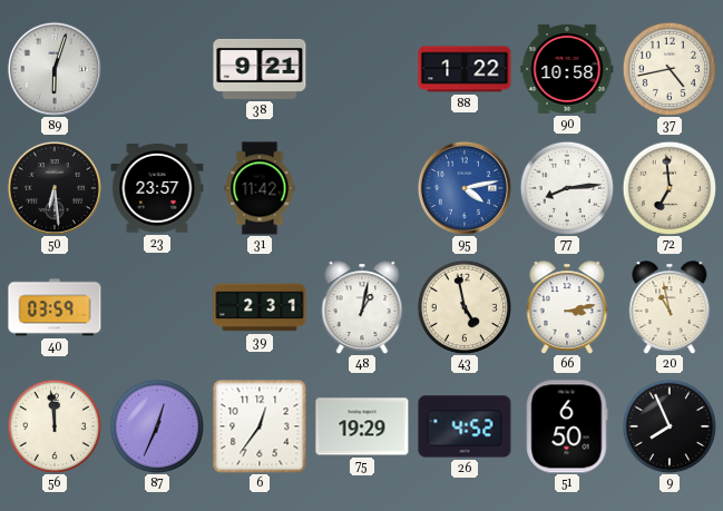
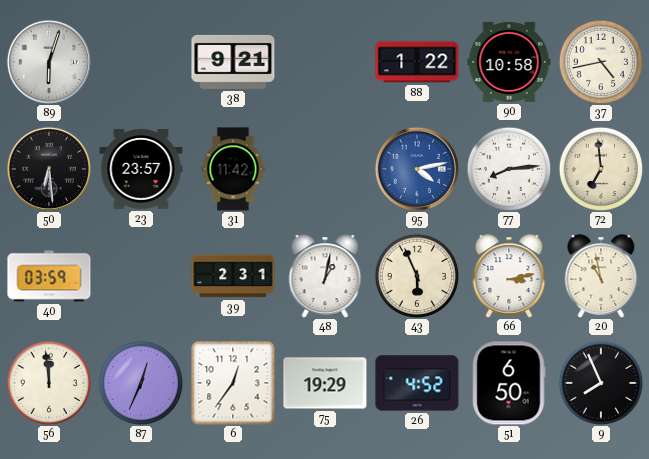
43: 4:58 -> 5:56 (416, 275)
